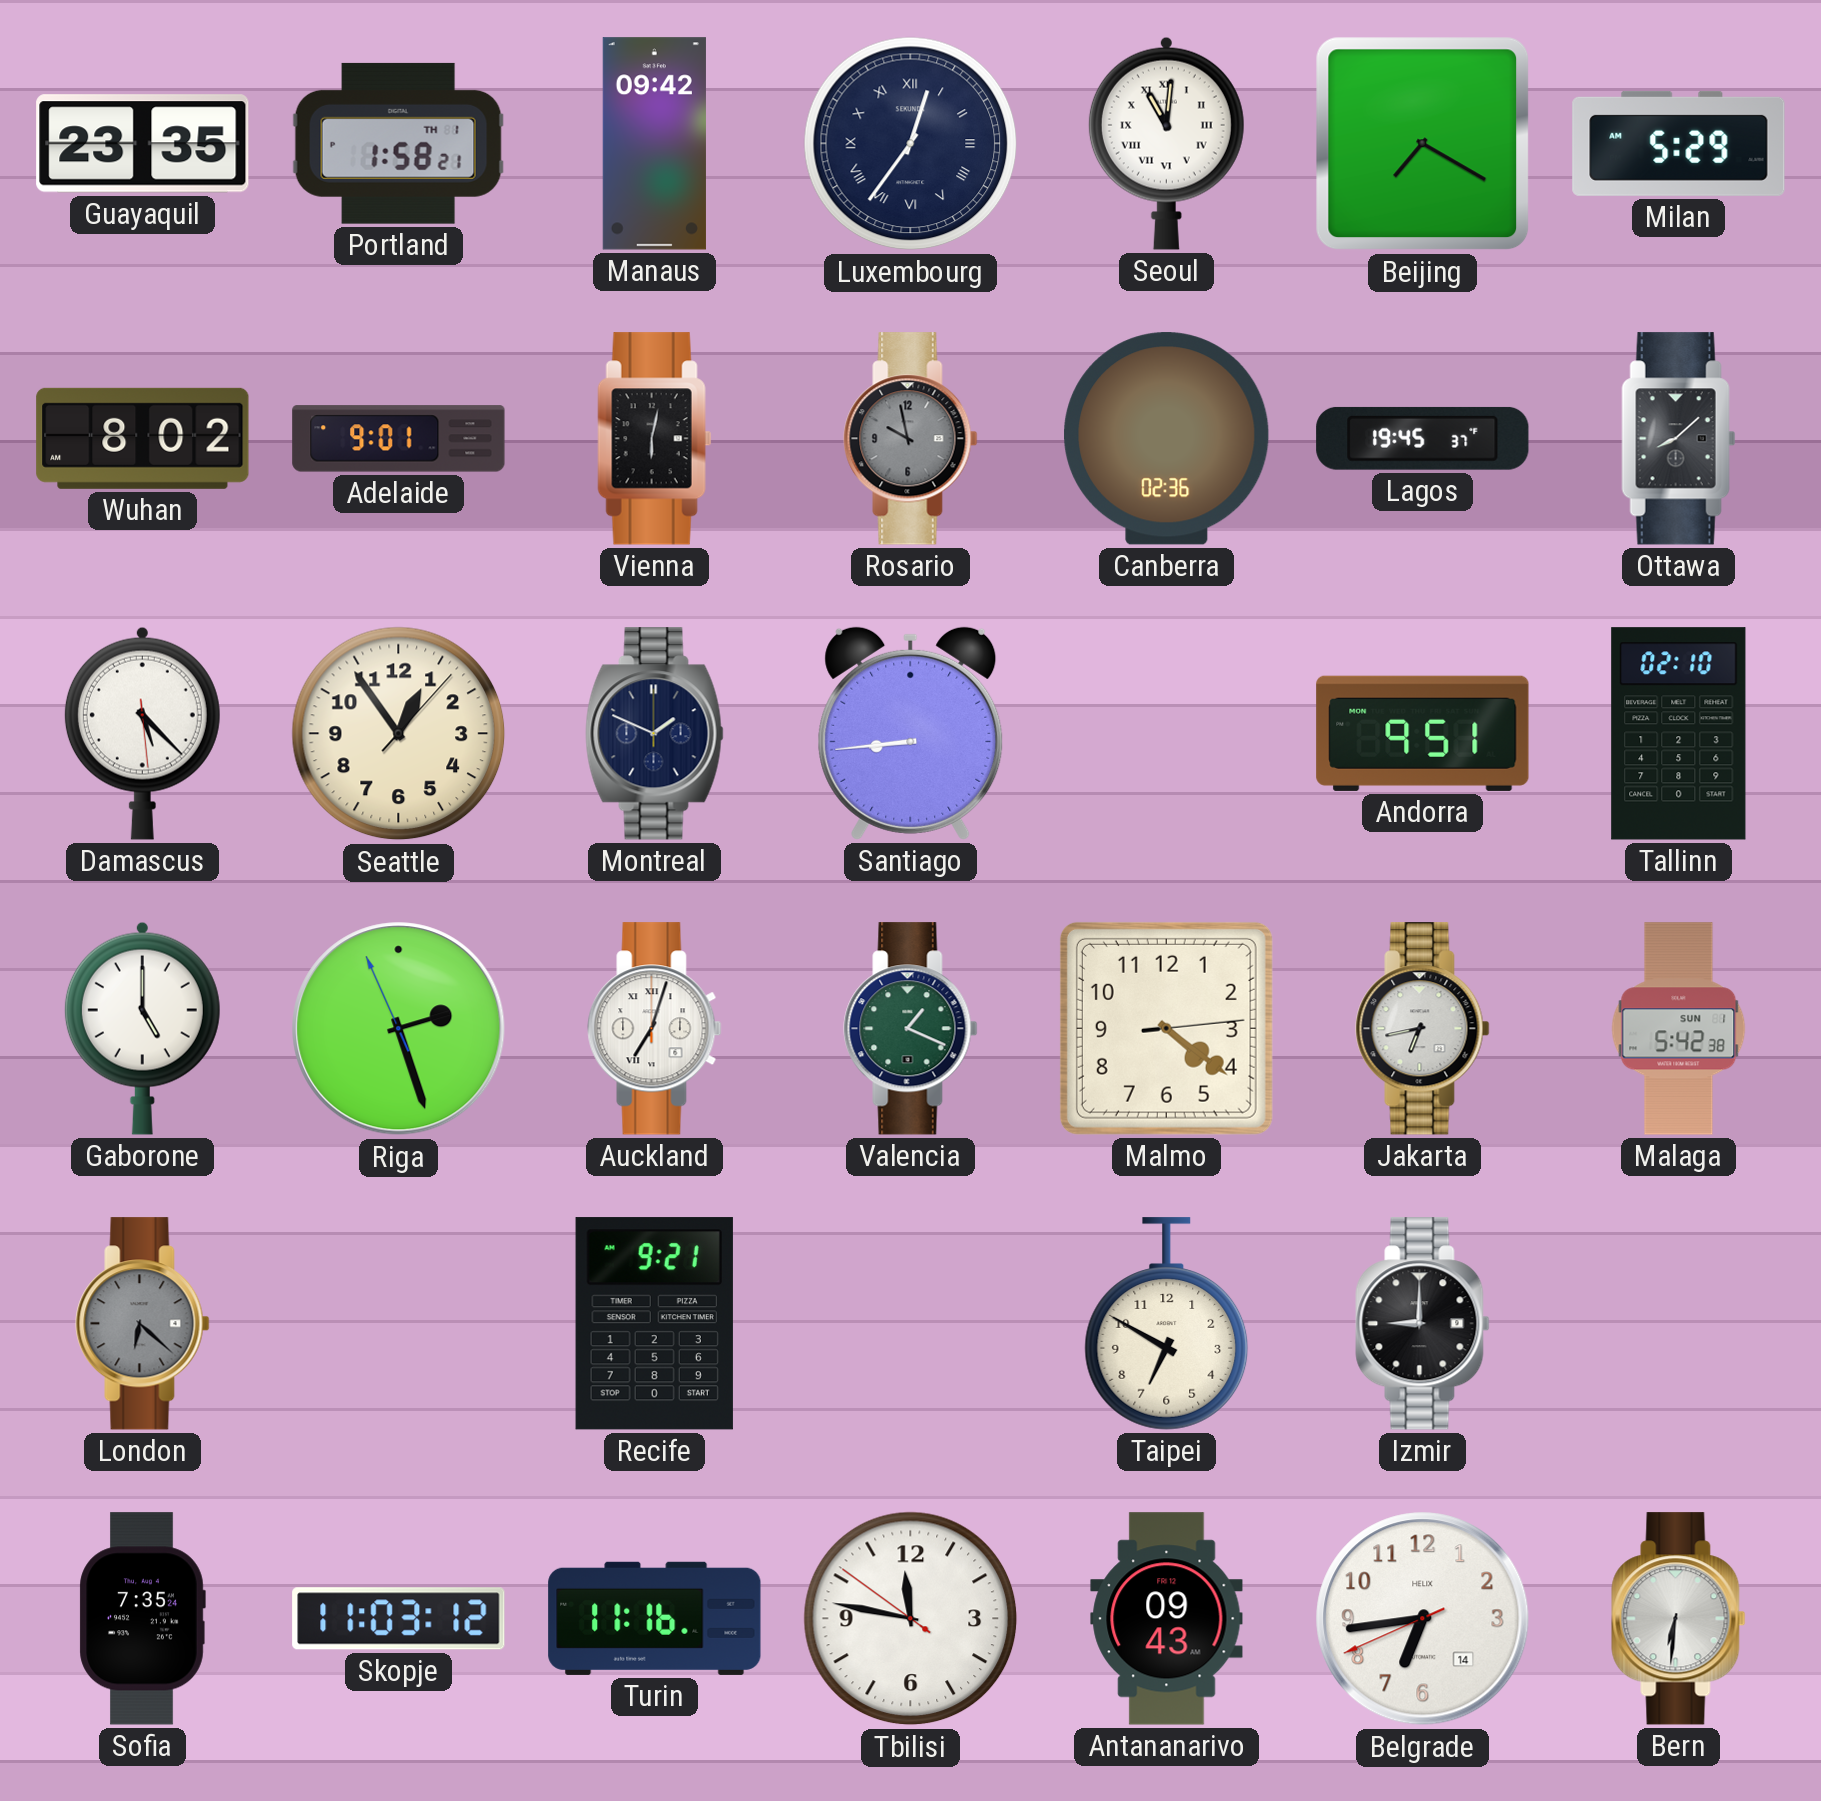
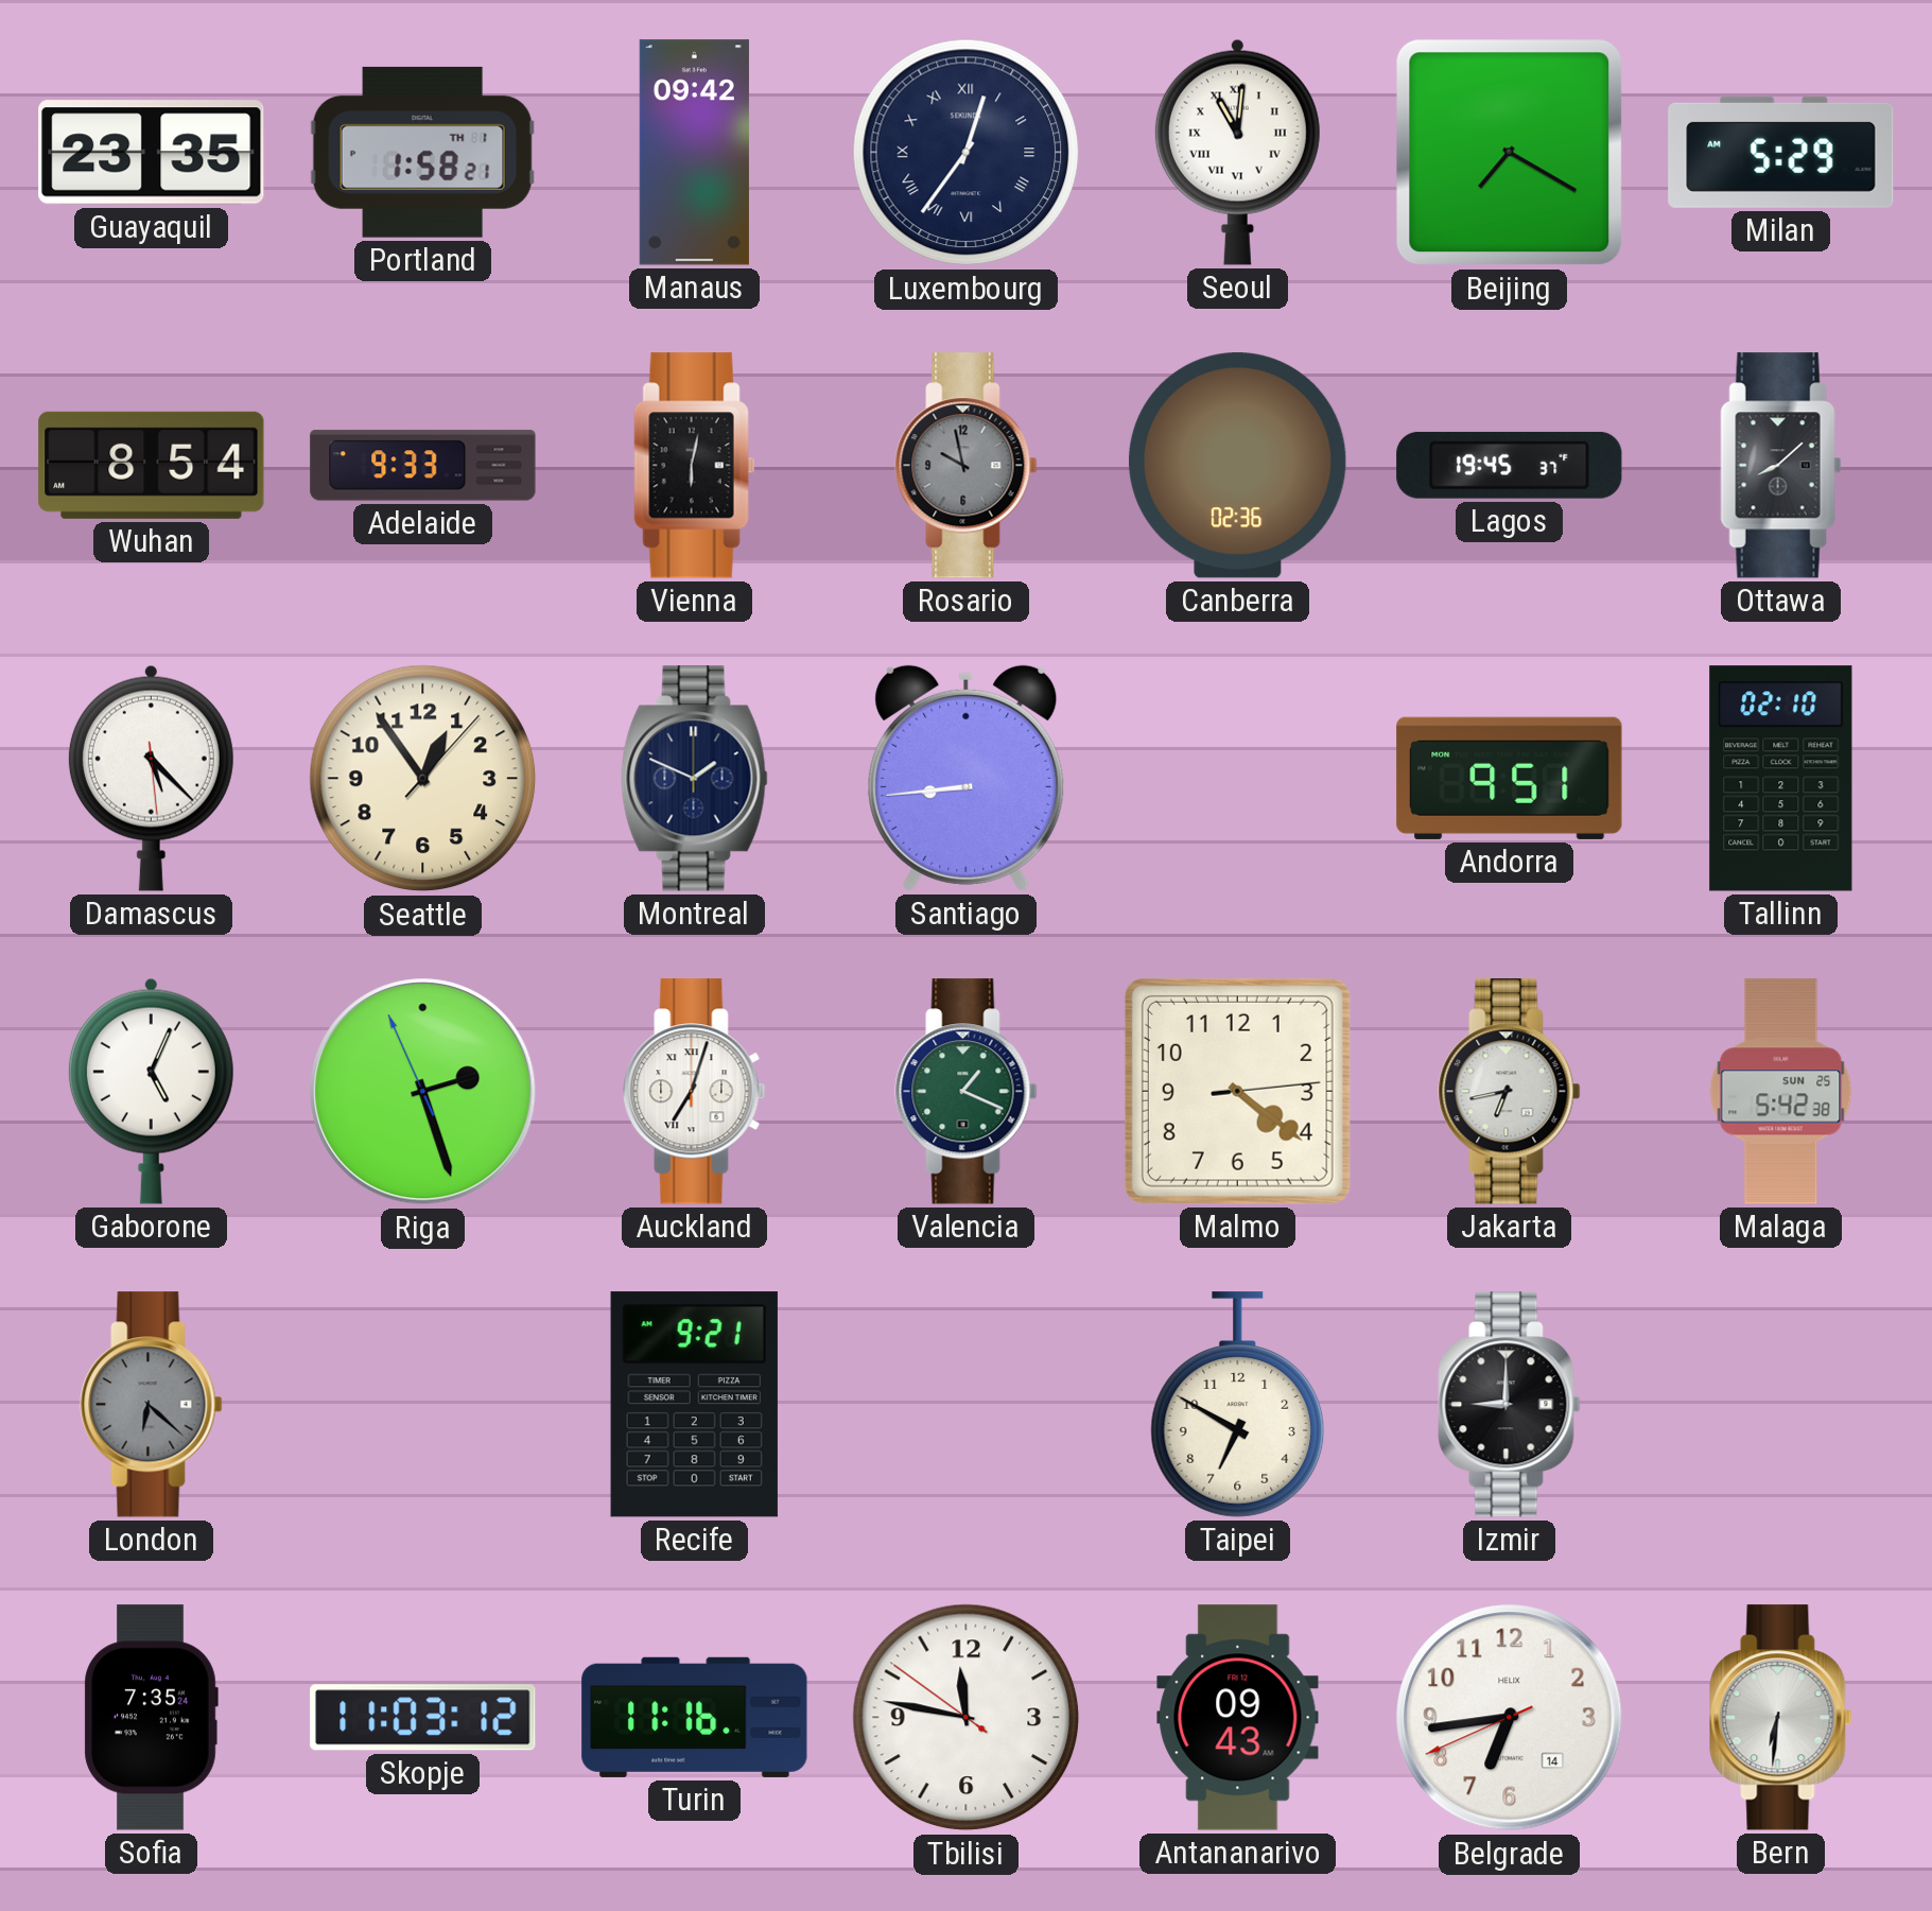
Wuhan: 8:02 -> 8:54 (152, 465)
Adelaide: 9:01 -> 9:33 (423, 466)
Gaborone: 5:00 -> 5:04 (151, 1091)
Malaga date: SUN 1 -> SUN 25 (1781, 1092)
